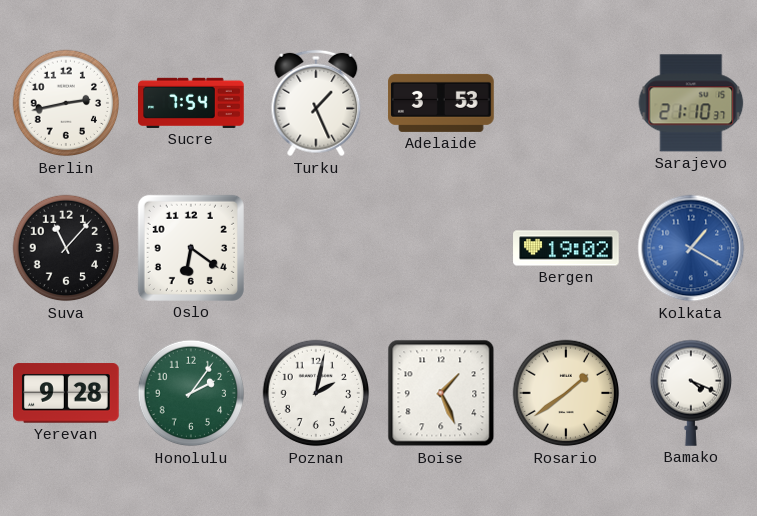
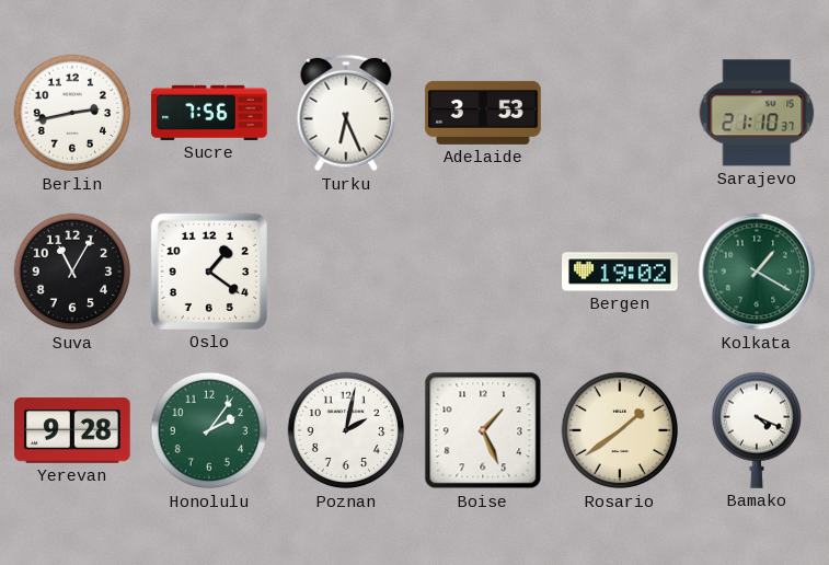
Sucre: 7:54 -> 7:56 (209, 113)
Turku: 1:26 -> 6:26 (346, 113)
Suva: 11:07 -> 11:05 (72, 272)
Oslo: 6:21 -> 1:21 (209, 272)
Kolkata dial: blue -> green (757, 272)
